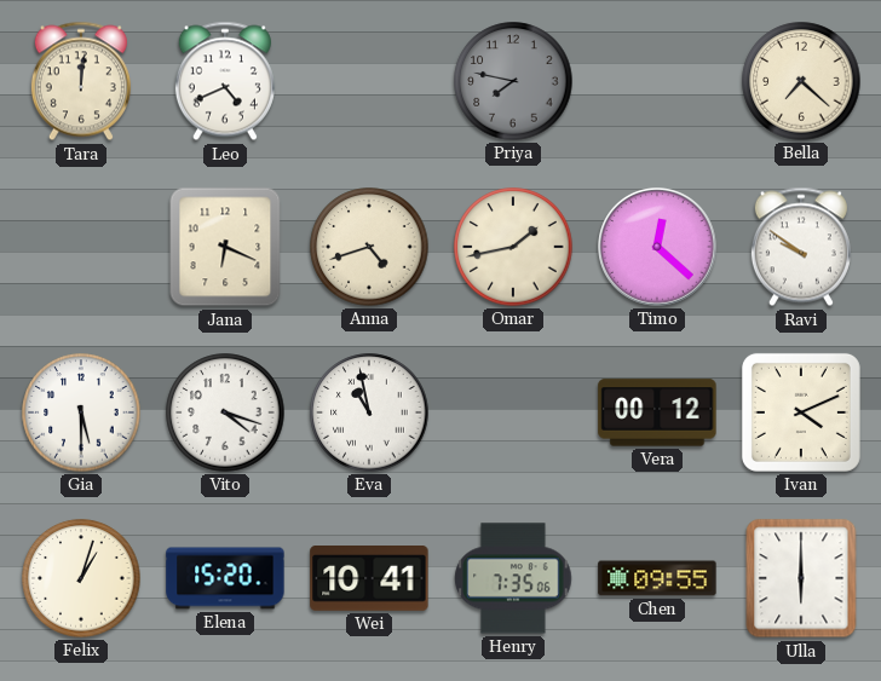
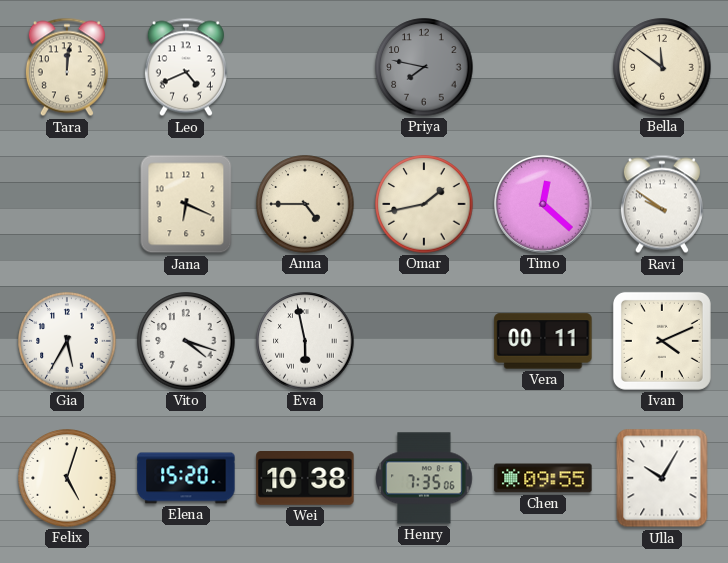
Bella: 7:22 -> 11:51 (662, 67)
Anna: 4:42 -> 4:45 (305, 204)
Gia: 5:30 -> 5:35 (67, 341)
Eva: 10:58 -> 5:58 (305, 341)
Vera: 00:12 -> 00:11 (543, 341)
Felix: 1:03 -> 5:03 (67, 478)
Wei: 10:41 -> 10:38 (305, 479)
Ulla: 6:00 -> 10:05 (662, 478)
